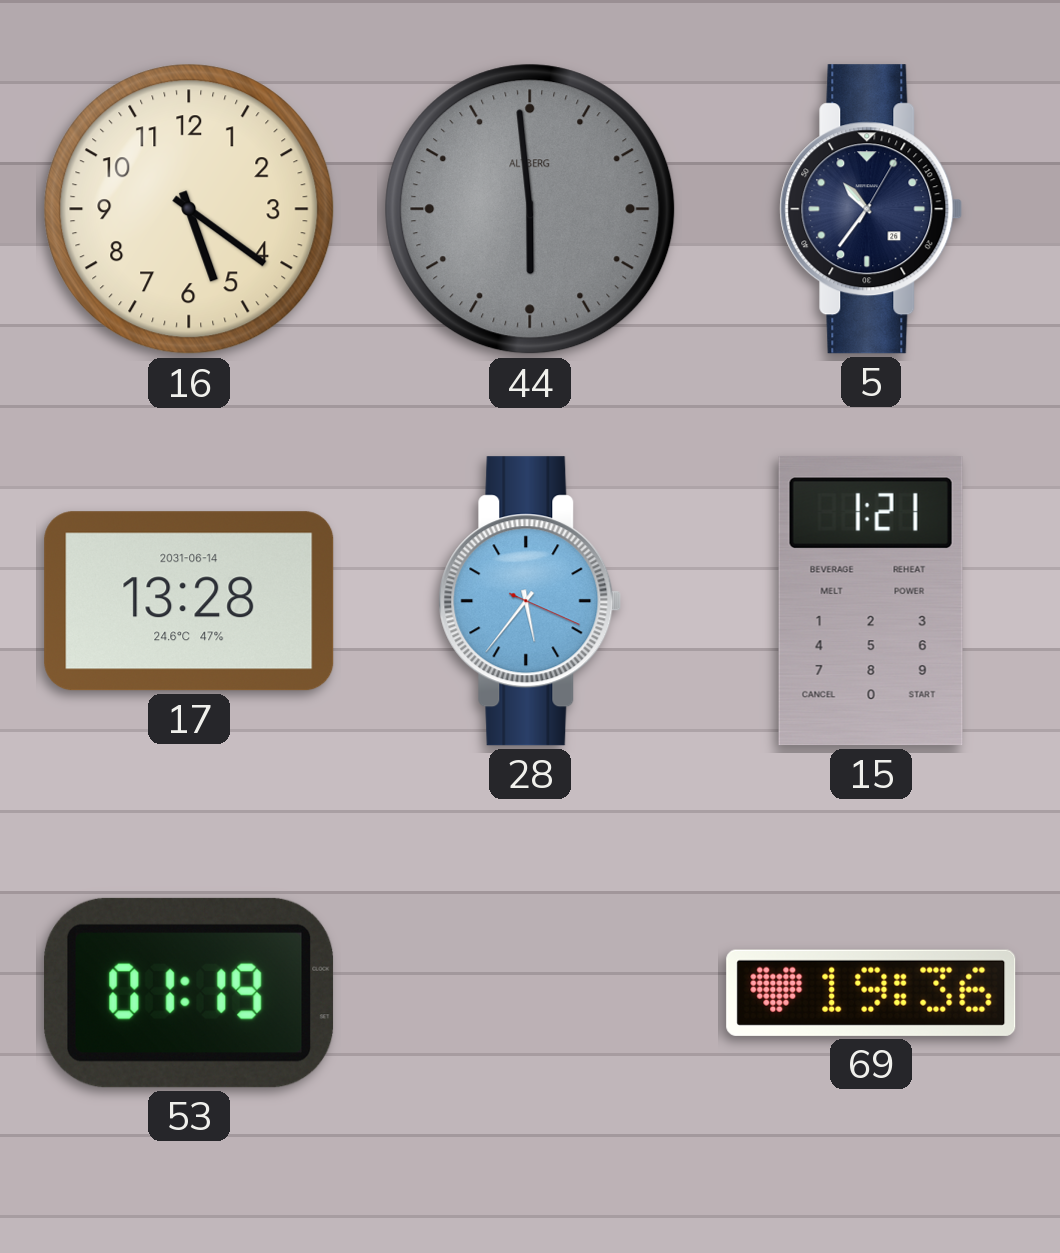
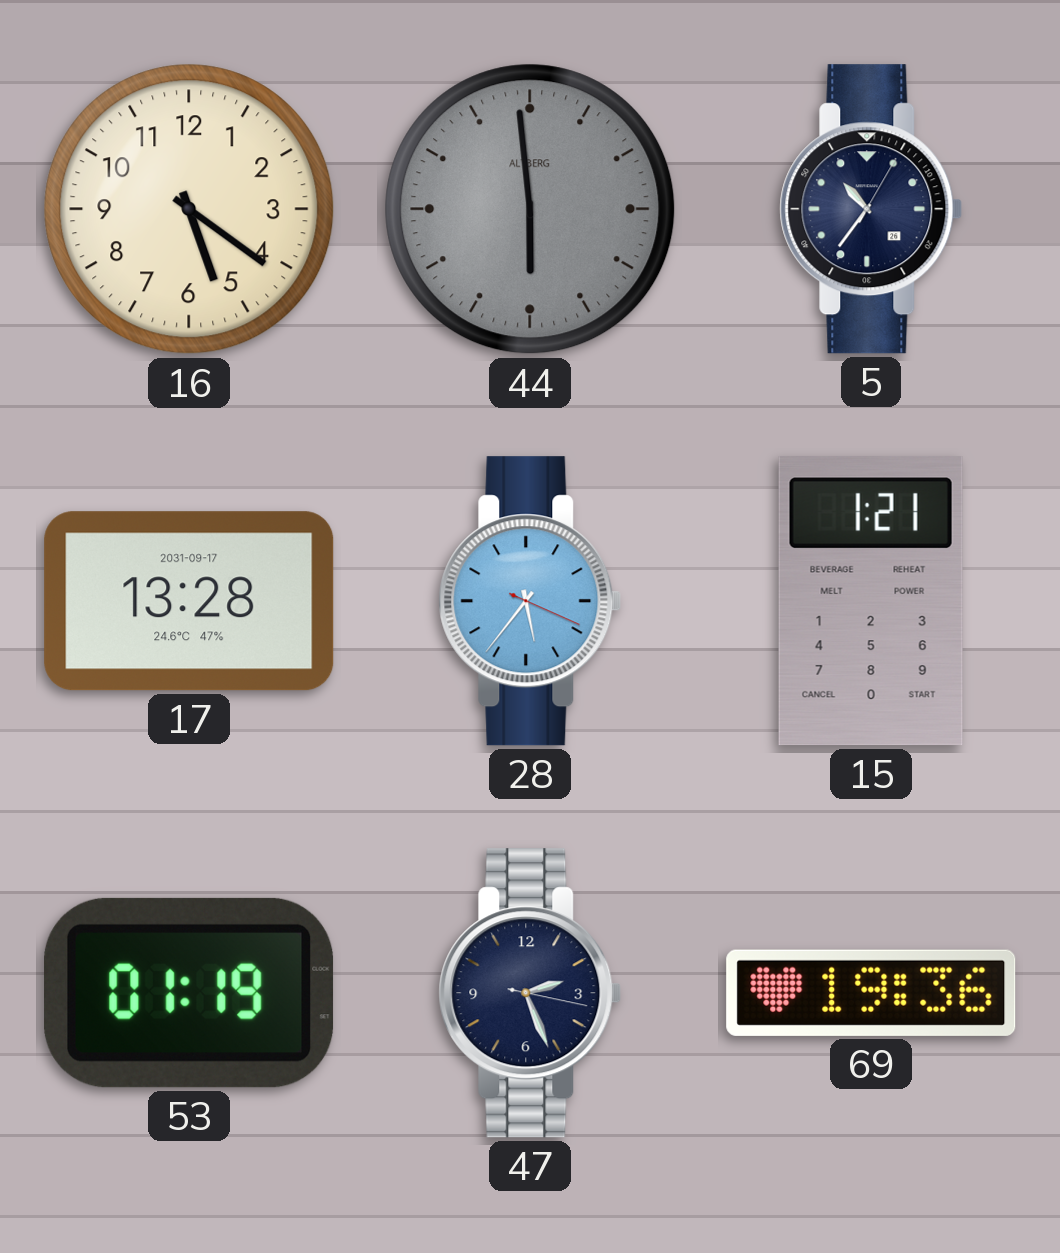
17 date: 2031-06-14 -> 2031-09-17 (189, 601)
47: none -> 2:26 (530, 993)
